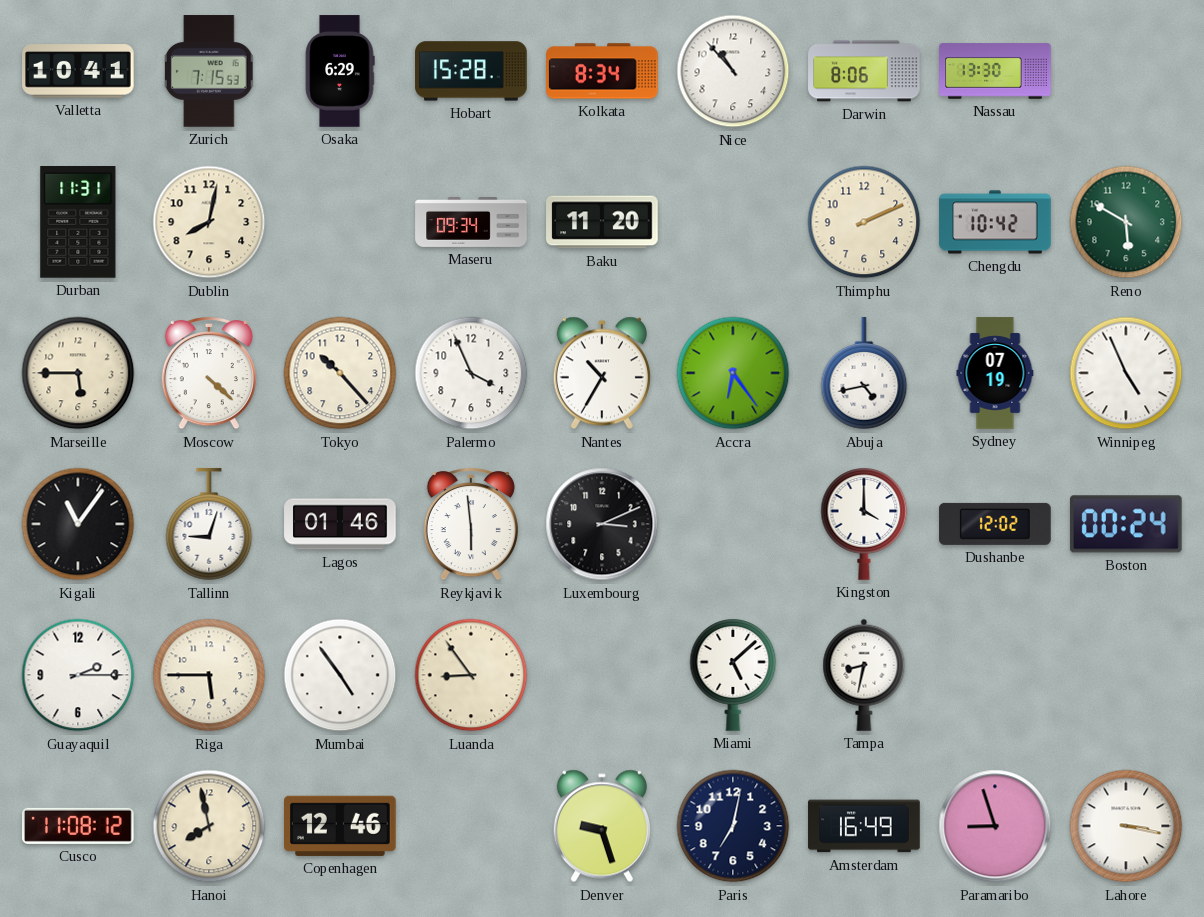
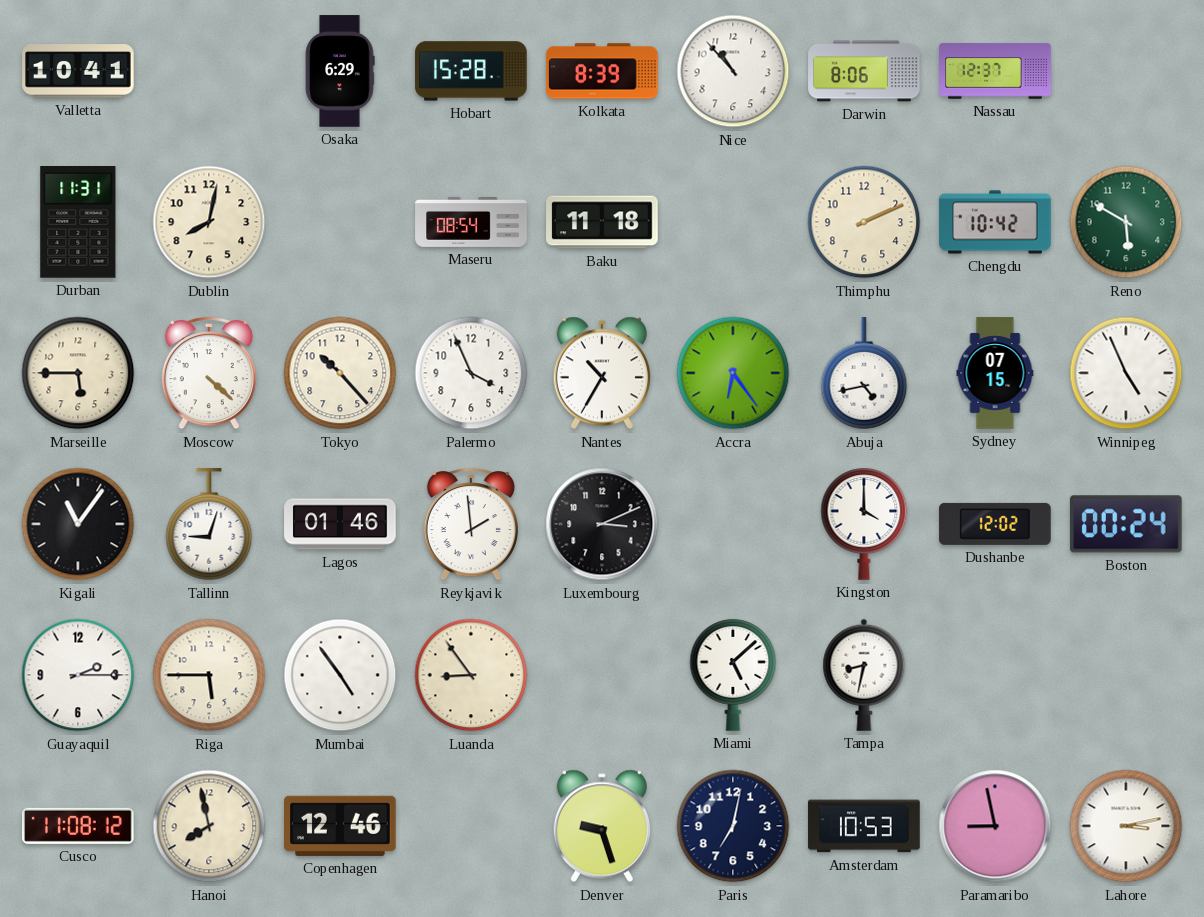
Zurich: 7:15 -> none (209, 71)
Kolkata: 8:34 -> 8:39 (602, 71)
Nassau: 13:30 -> 12:37 (995, 71)
Maseru: 09:34 -> 08:54 (471, 223)
Baku: 11:20 -> 11:18 (602, 222)
Sydney: 07:19 -> 07:15 (995, 373)
Reykjavik: 5:59 -> 1:59 (471, 525)
Amsterdam: 16:49 -> 10:53 (864, 826)
Paramaribo: 8:57 -> 8:58 (995, 826)
Lahore: 3:17 -> 3:13 (1126, 826)
